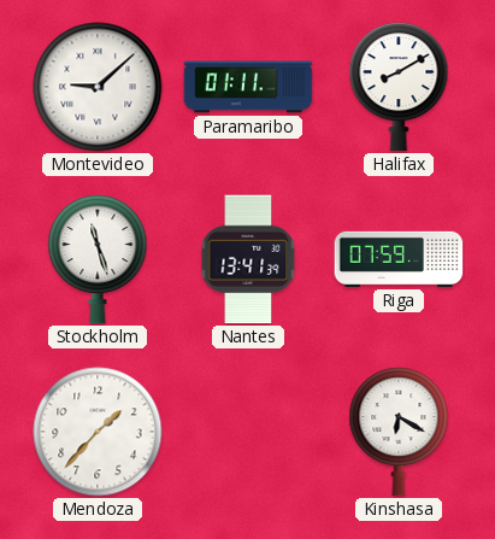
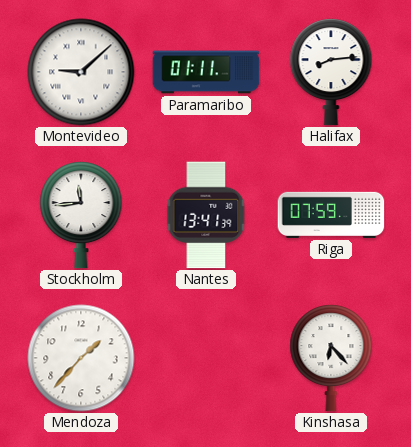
Halifax: 8:10 -> 8:14 (331, 72)
Stockholm: 11:27 -> 11:44 (81, 215)
Kinshasa: 6:20 -> 6:23 (331, 358)
